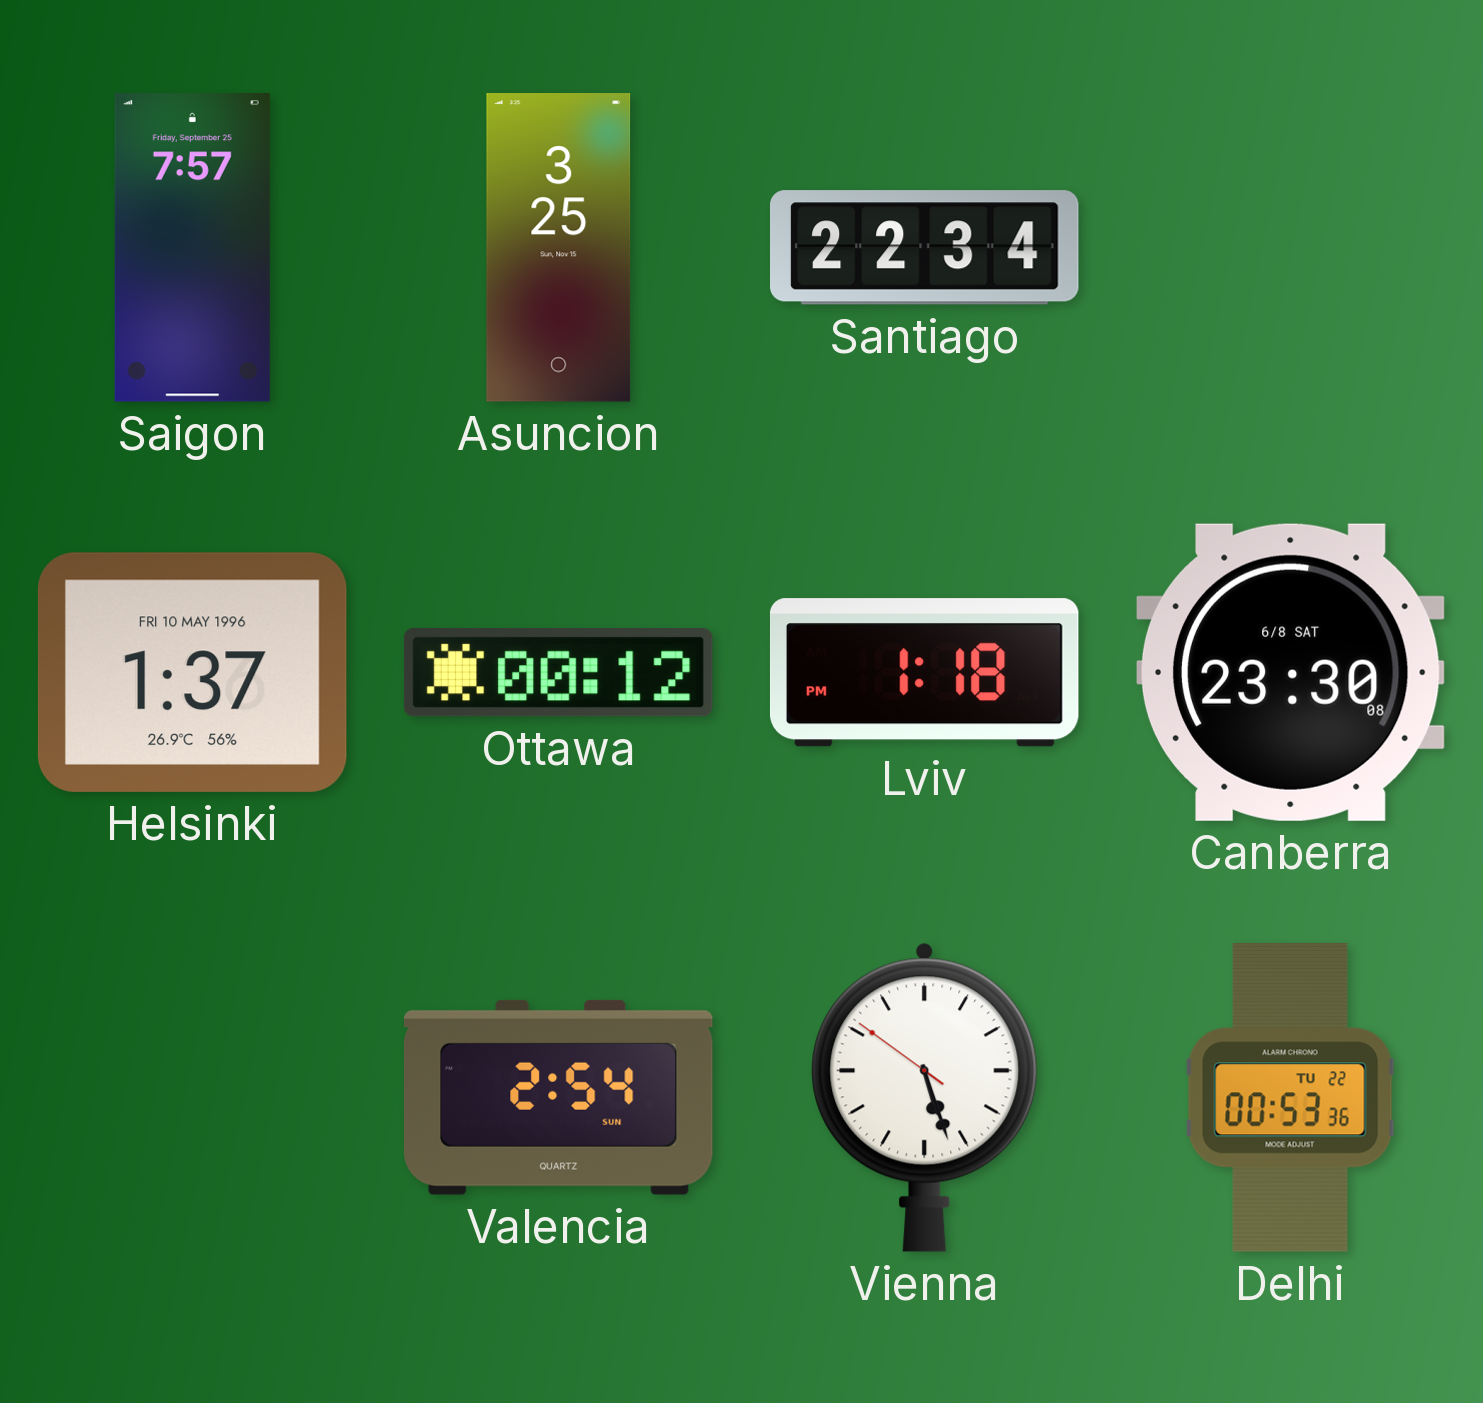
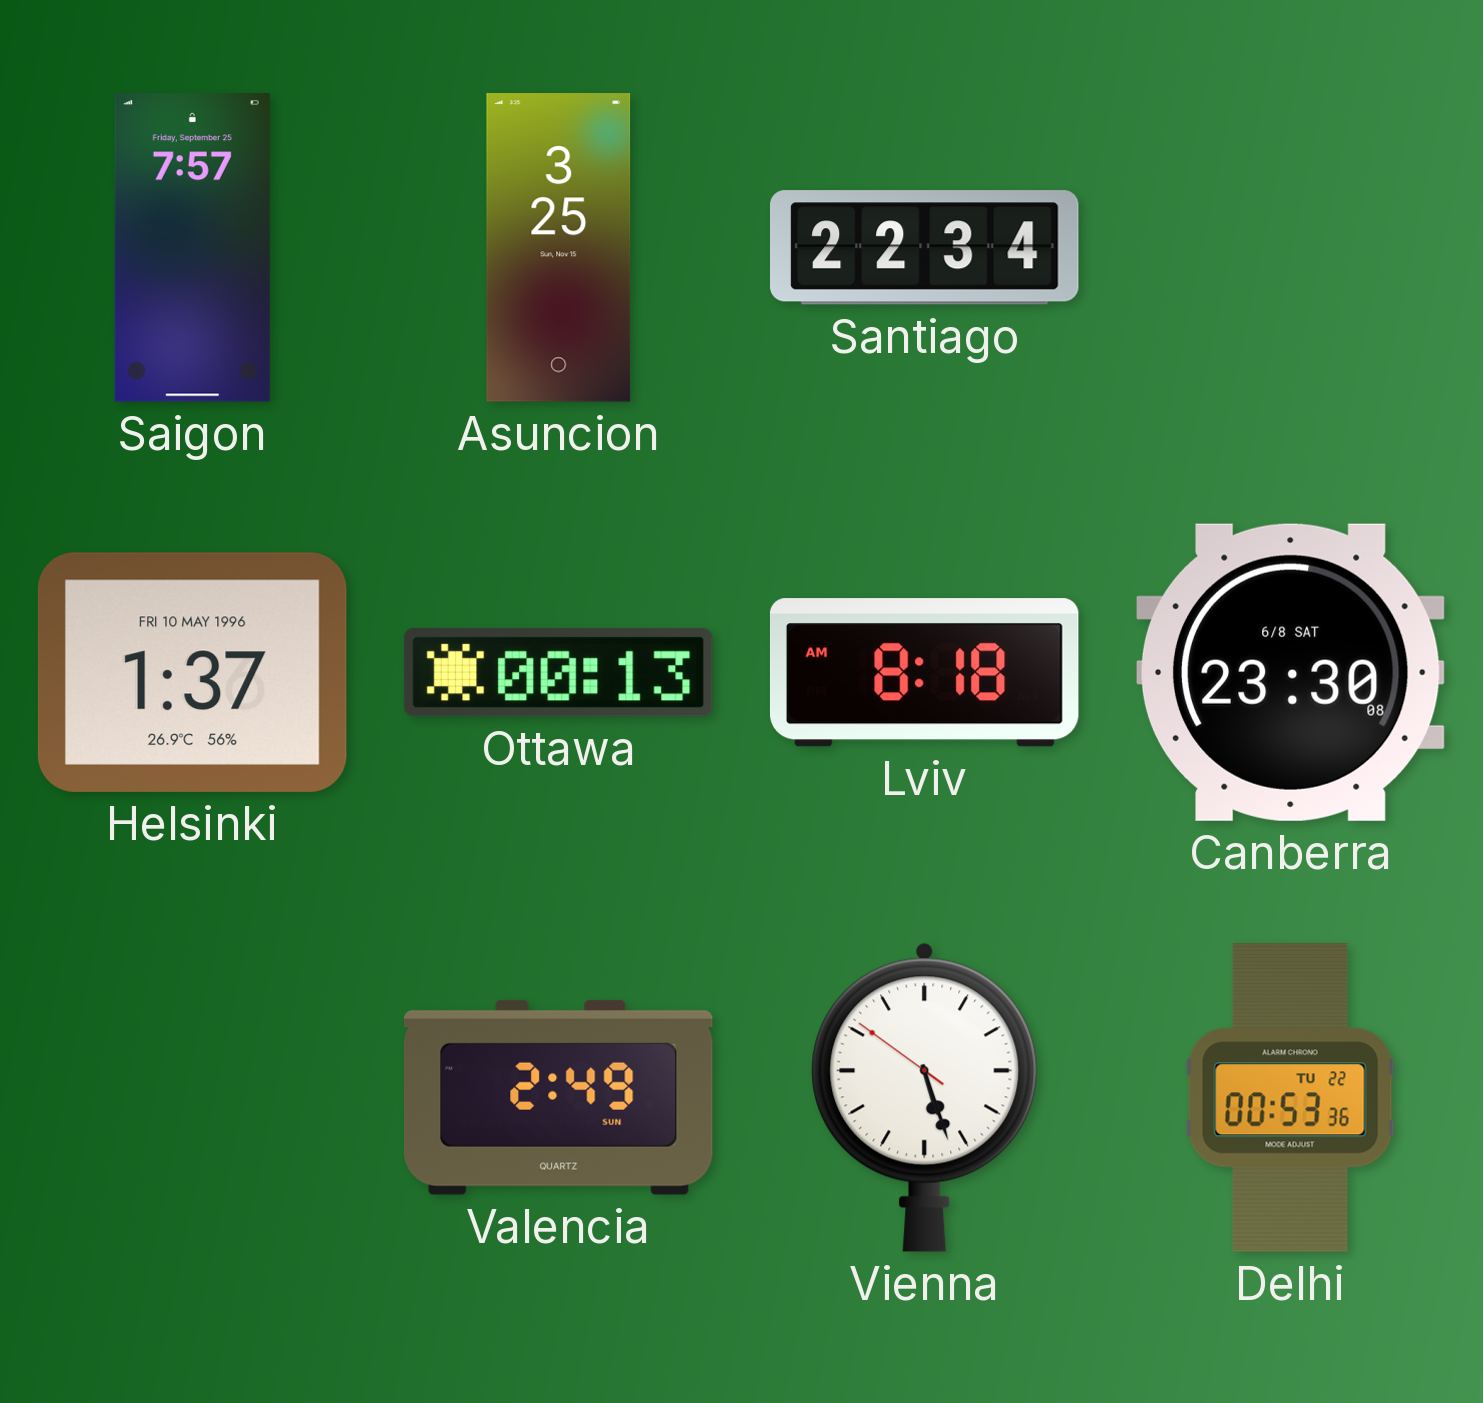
Ottawa: 00:12 -> 00:13 (558, 673)
Lviv: 1:18 -> 8:18 (924, 673)
Valencia: 2:54 -> 2:49 (558, 1097)
